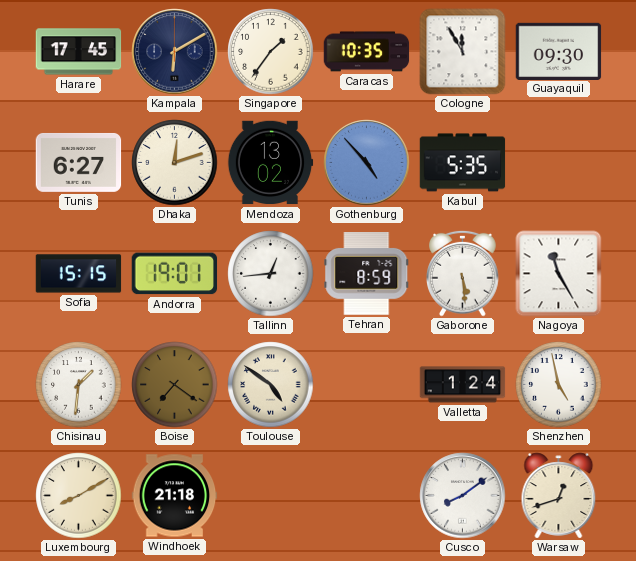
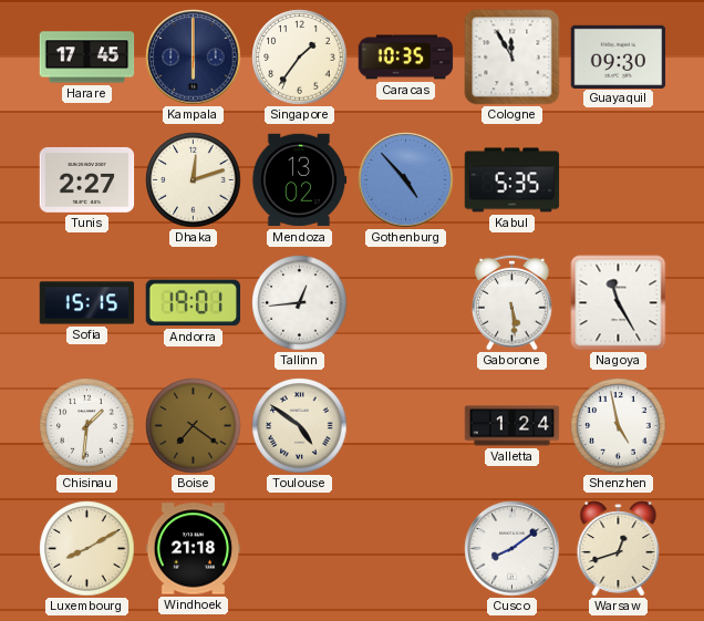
Kampala: 6:10 -> 6:00 (194, 58)
Tunis: 6:27 -> 2:27 (87, 179)
Tehran: 8:59 -> none (367, 274)
